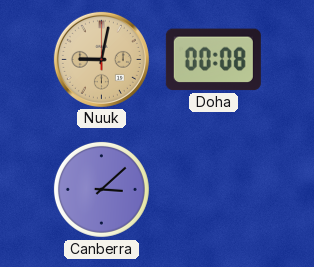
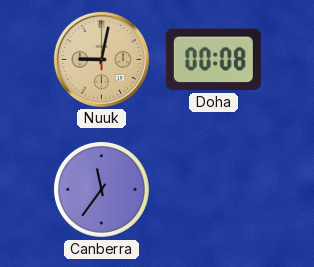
Canberra: 3:08 -> 11:36 (101, 189)
